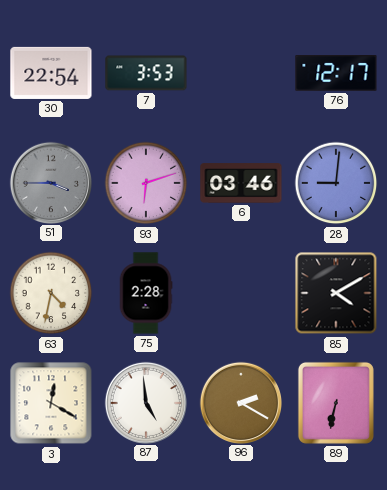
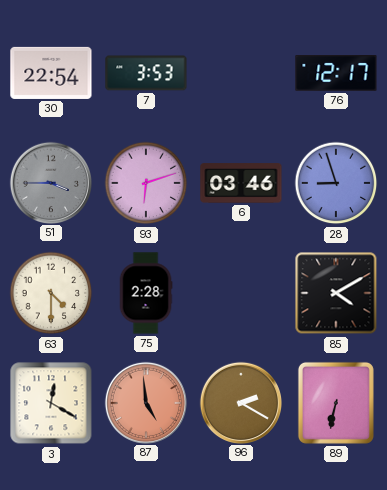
28: 9:01 -> 8:57 (336, 183)
63: 4:32 -> 4:30 (51, 293)
87 dial: white -> salmon (145, 402)
